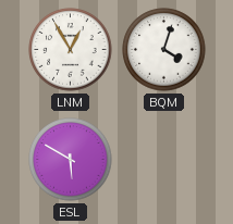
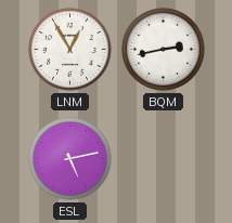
BQM: 4:03 -> 2:43 (164, 50)
ESL: 5:50 -> 5:13 (70, 159)
